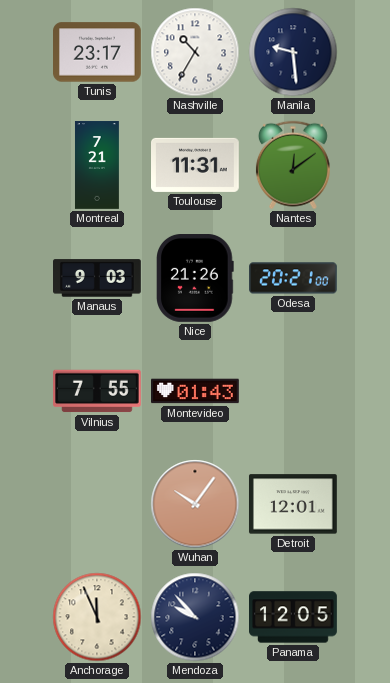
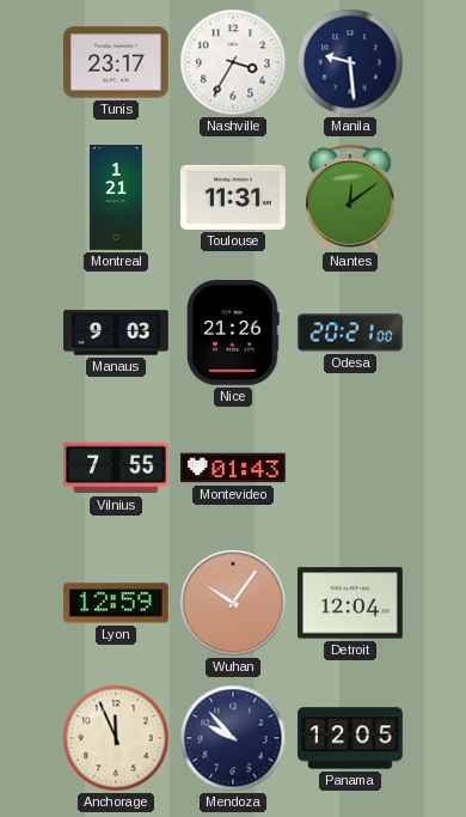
Nashville: 10:35 -> 3:35 (233, 62)
Montreal: 7:21 -> 1:21 (116, 197)
Lyon: none -> 12:59 (117, 603)
Detroit: 12:01 -> 12:04 (350, 603)
